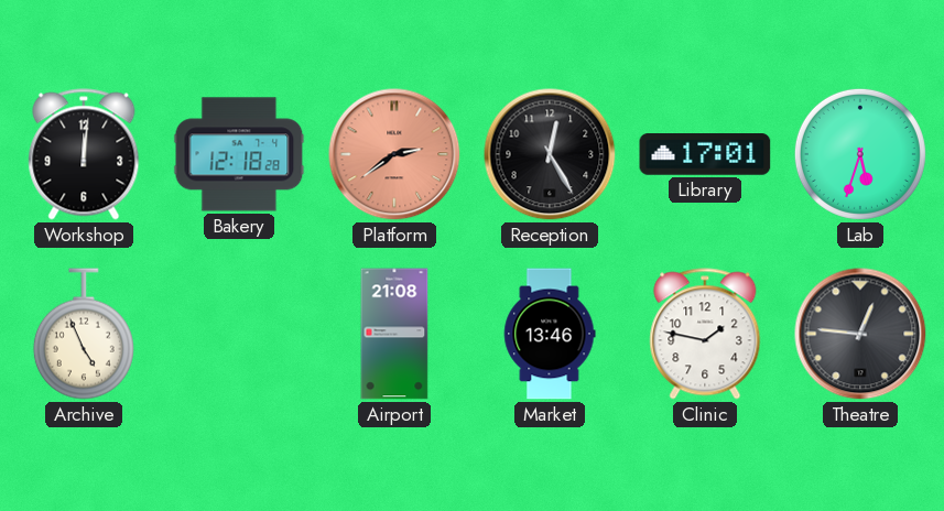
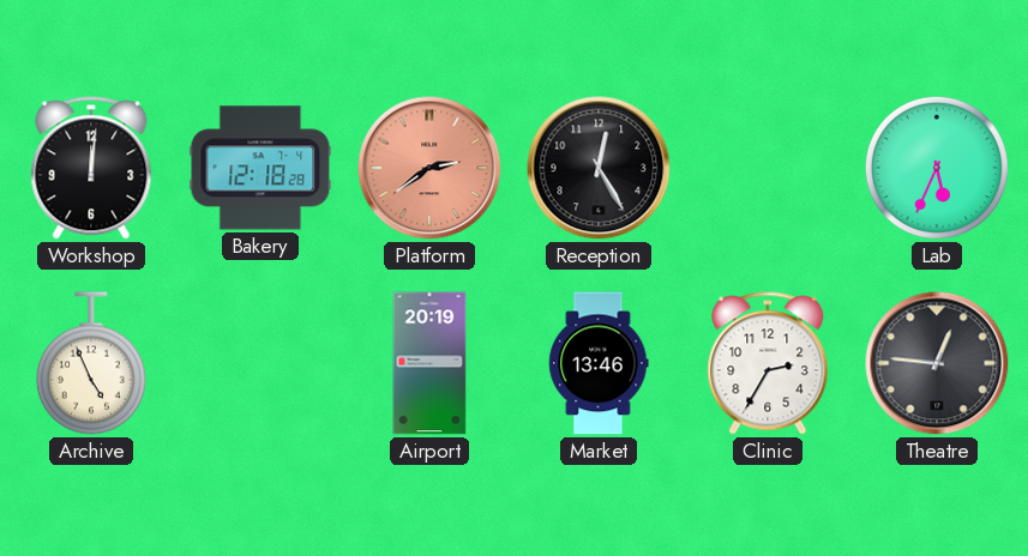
Library: 17:01 -> none (705, 155)
Lab: 5:33 -> 5:34 (937, 168)
Airport: 21:08 -> 20:19 (429, 363)
Clinic: 1:47 -> 2:35 (768, 363)
